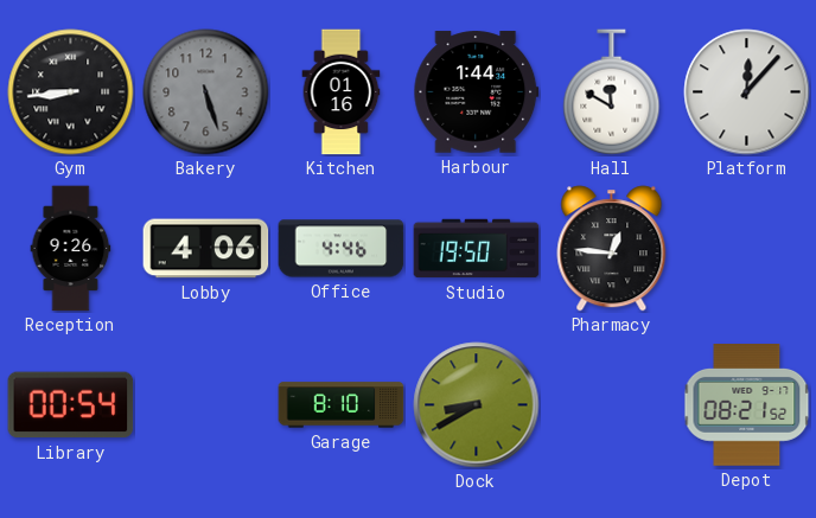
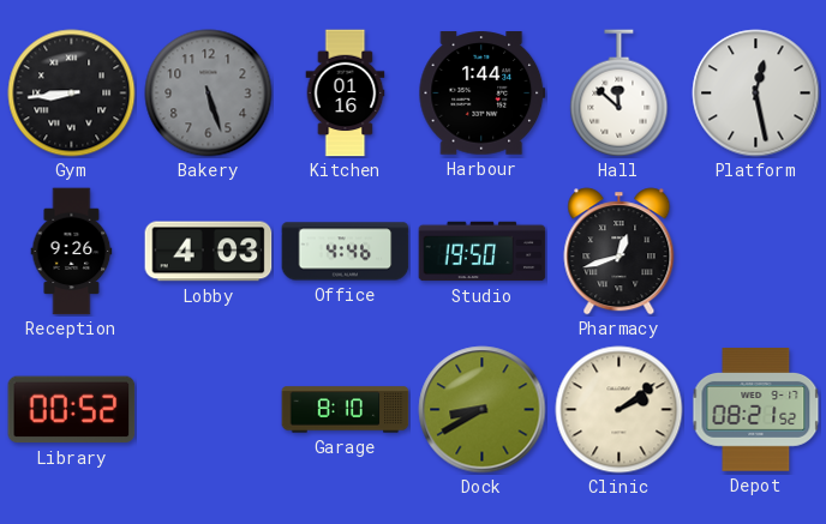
Hall: 11:50 -> 11:52 (619, 94)
Platform: 12:07 -> 12:28 (756, 94)
Lobby: 4:06 -> 4:03 (209, 252)
Pharmacy: 12:46 -> 12:42 (619, 252)
Library: 00:54 -> 00:52 (72, 410)
Clinic: none -> 2:09 (619, 410)
